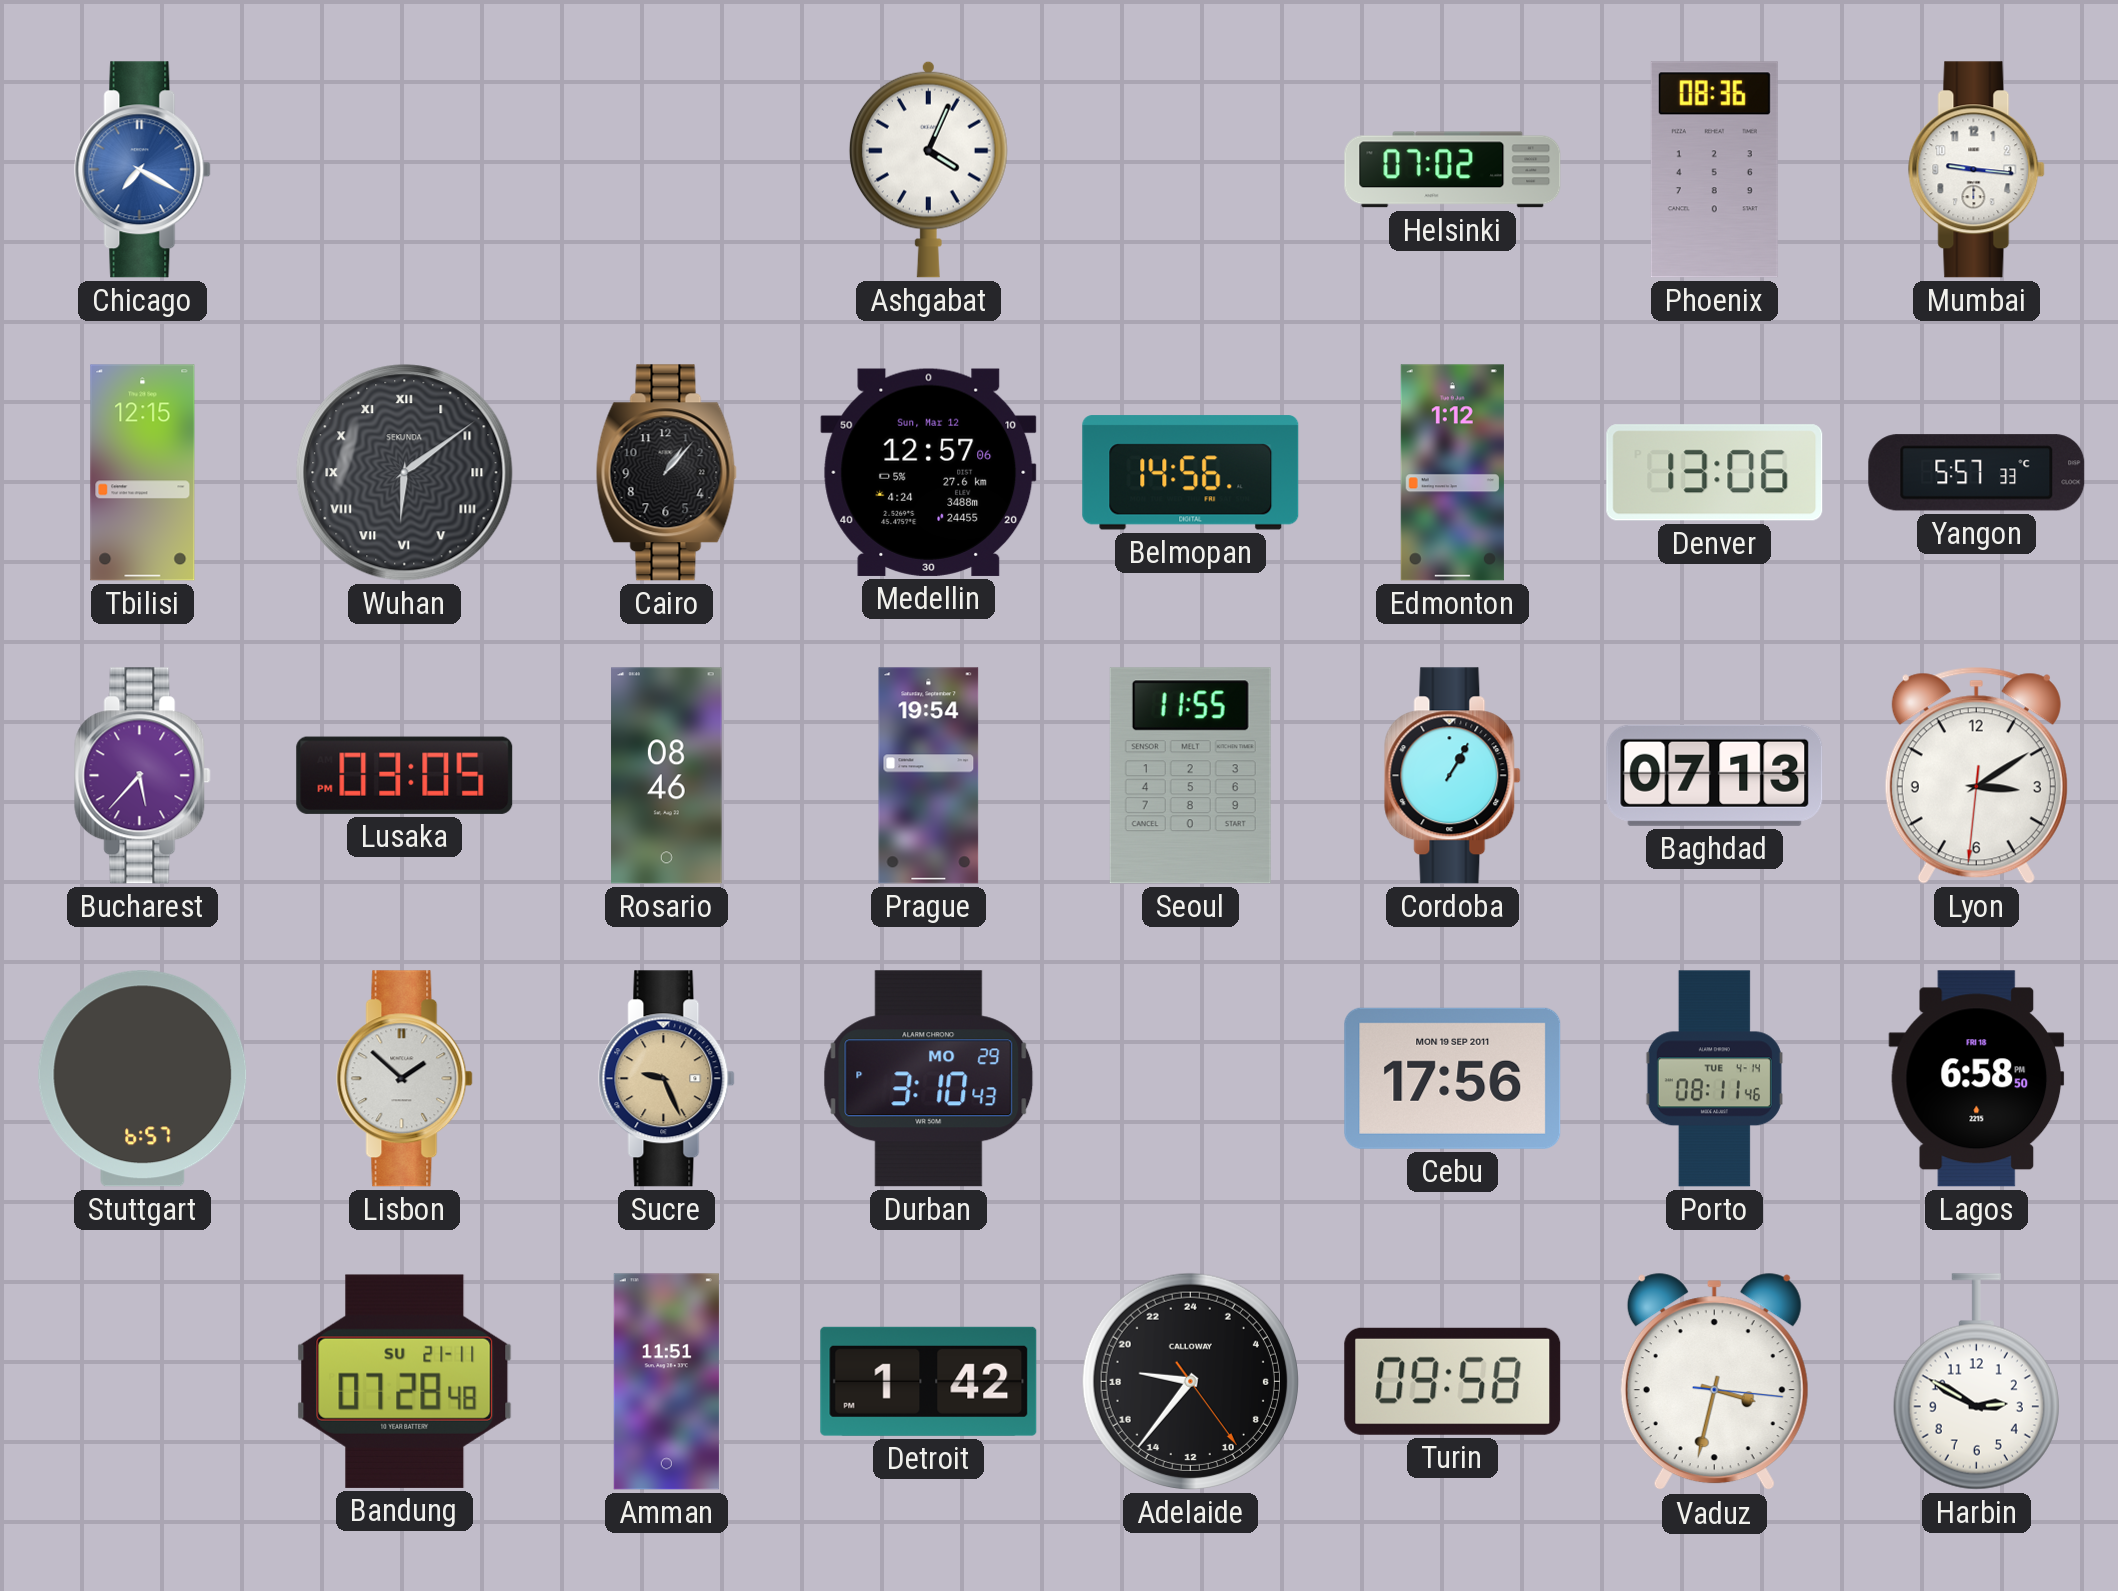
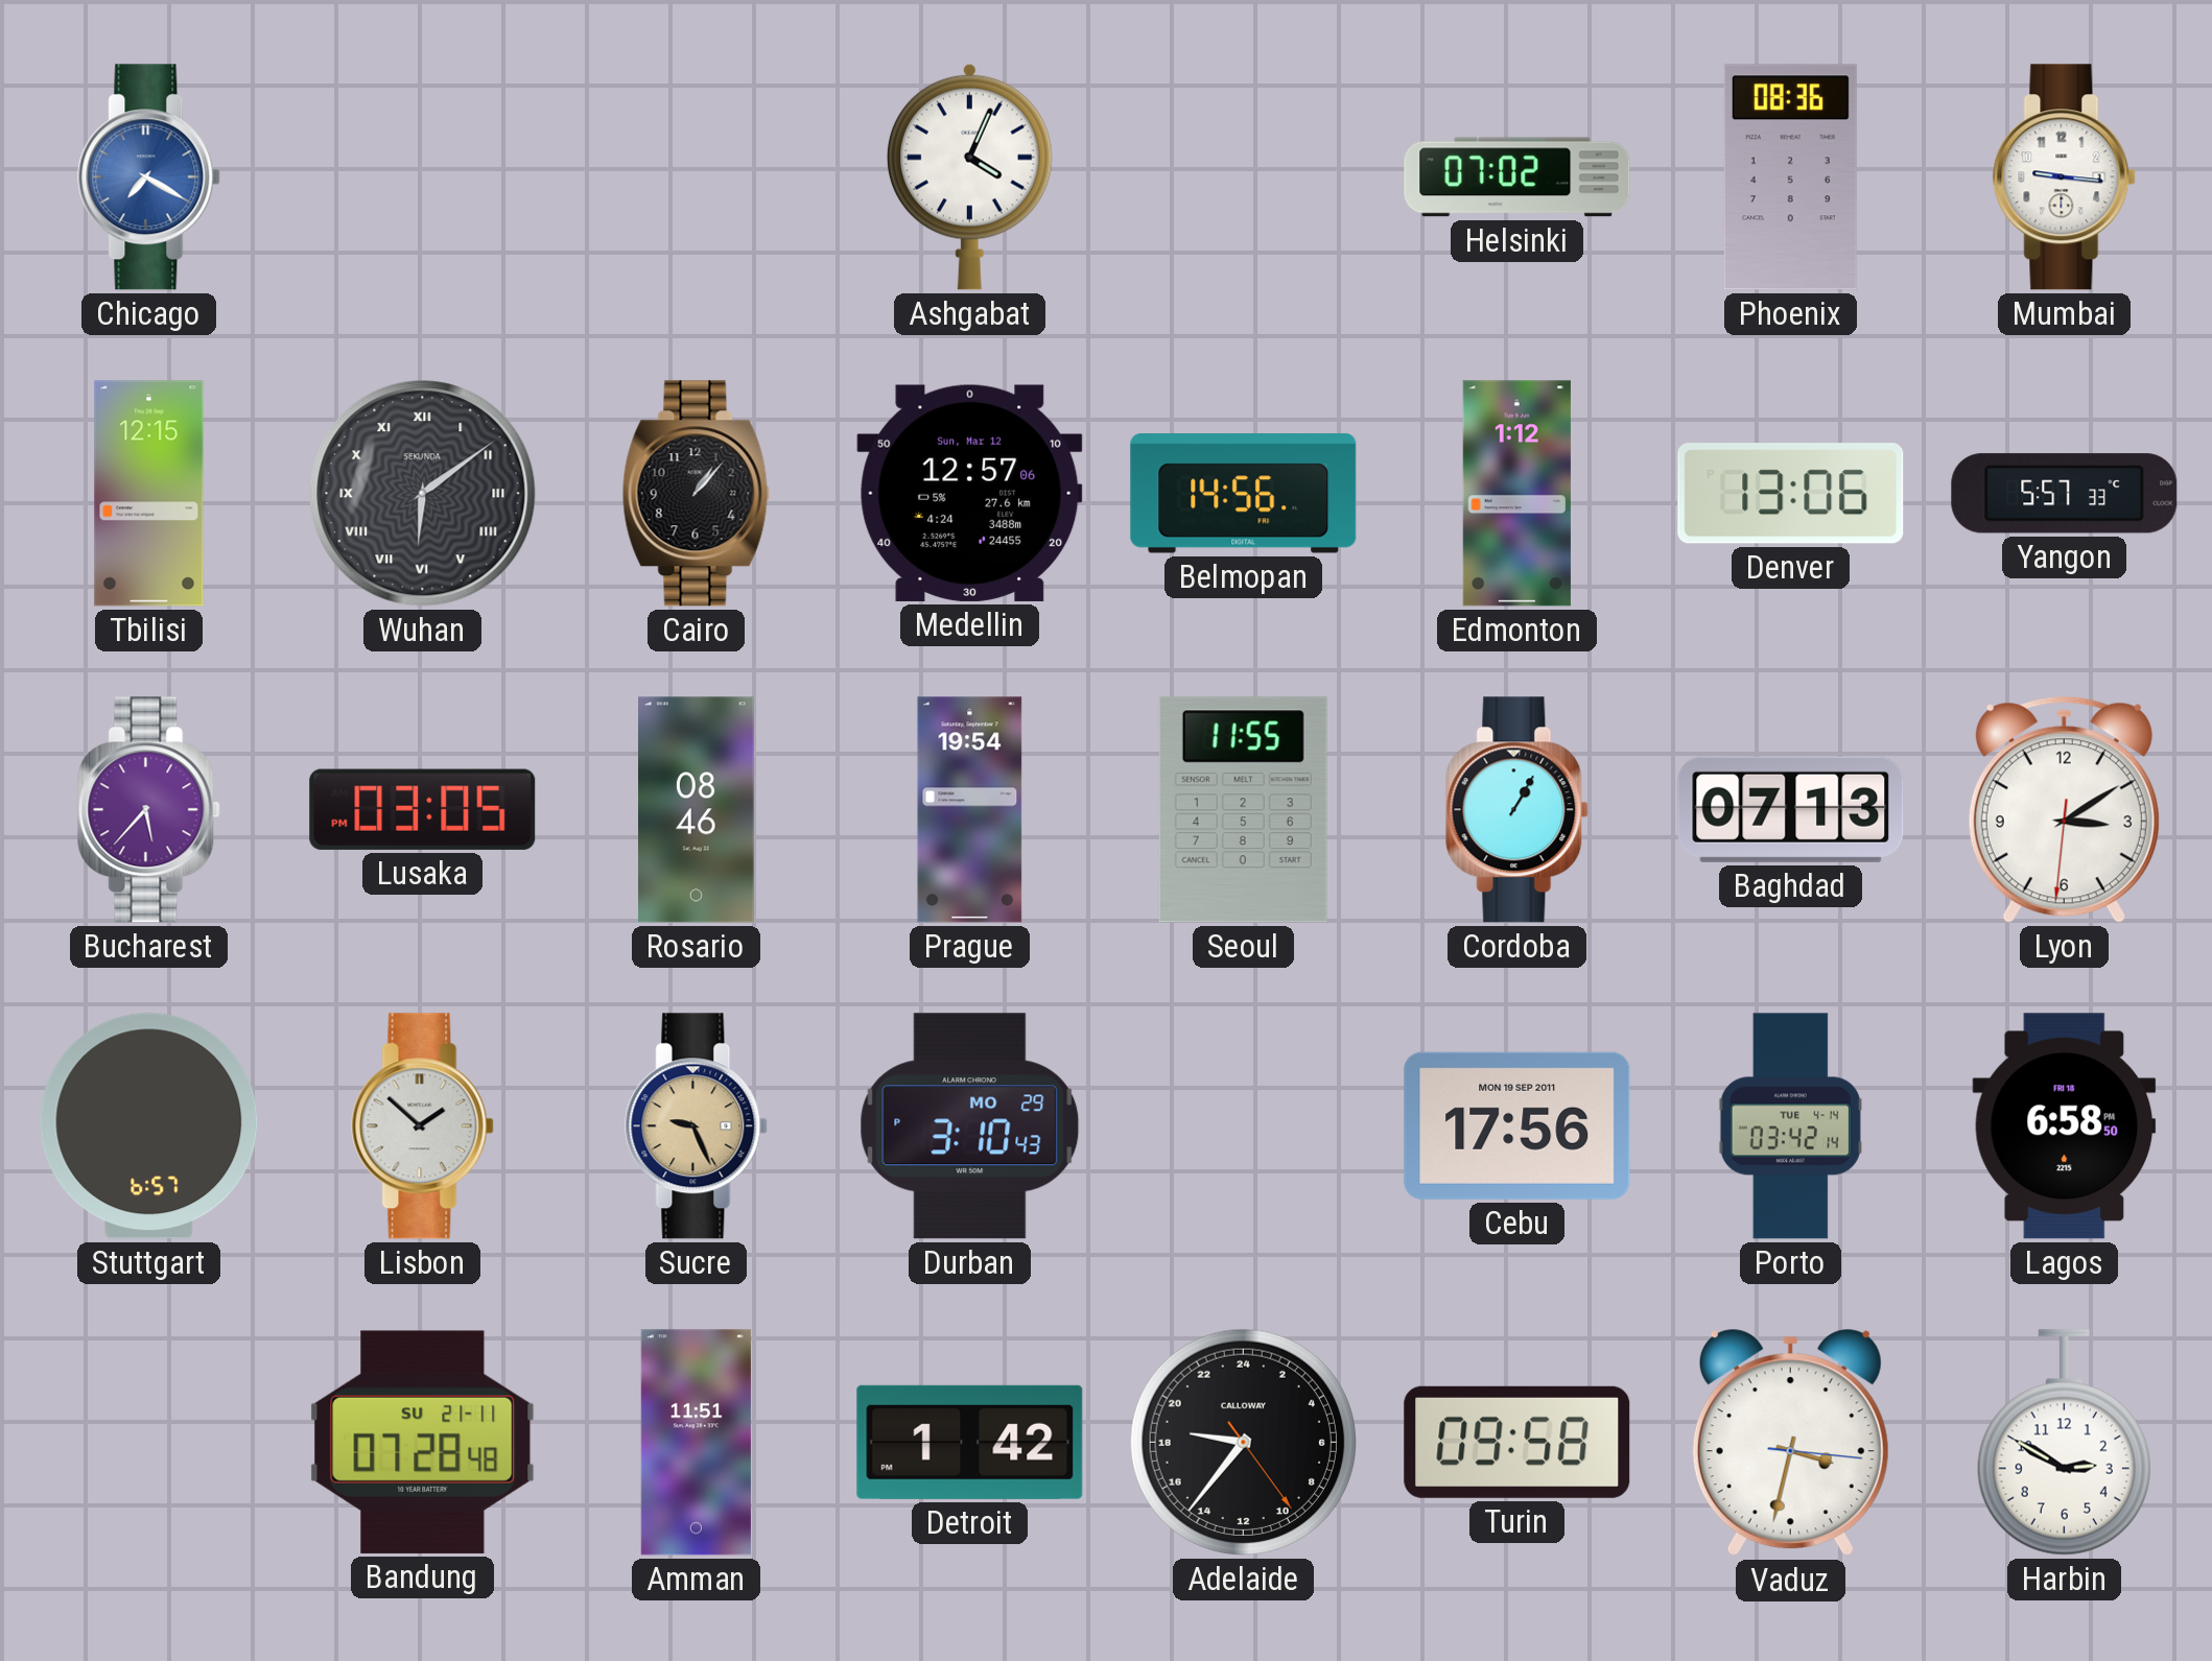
Porto: 08:11 -> 03:42 (1790, 1126)
